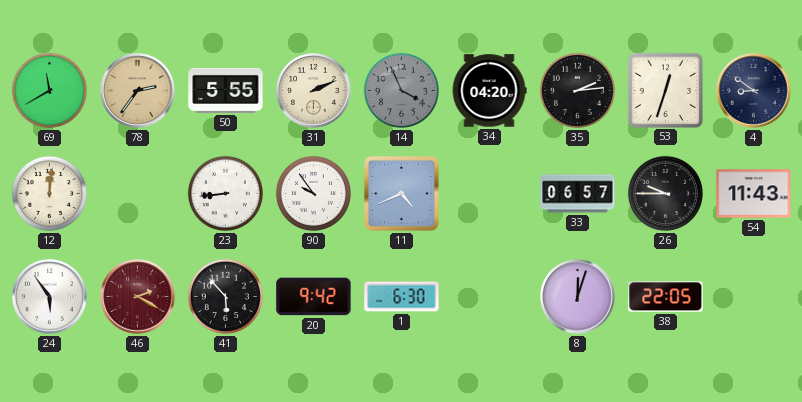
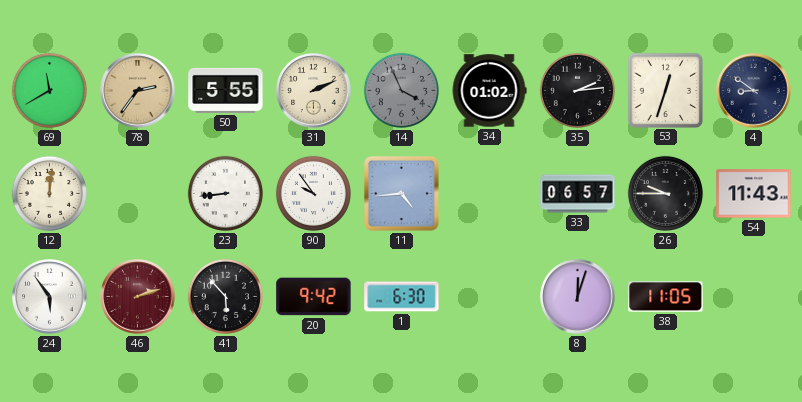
34: 04:20 -> 01:02 (489, 91)
11: 4:41 -> 4:44 (401, 193)
46: 2:20 -> 2:12 (138, 297)
38: 22:05 -> 11:05 (666, 297)
